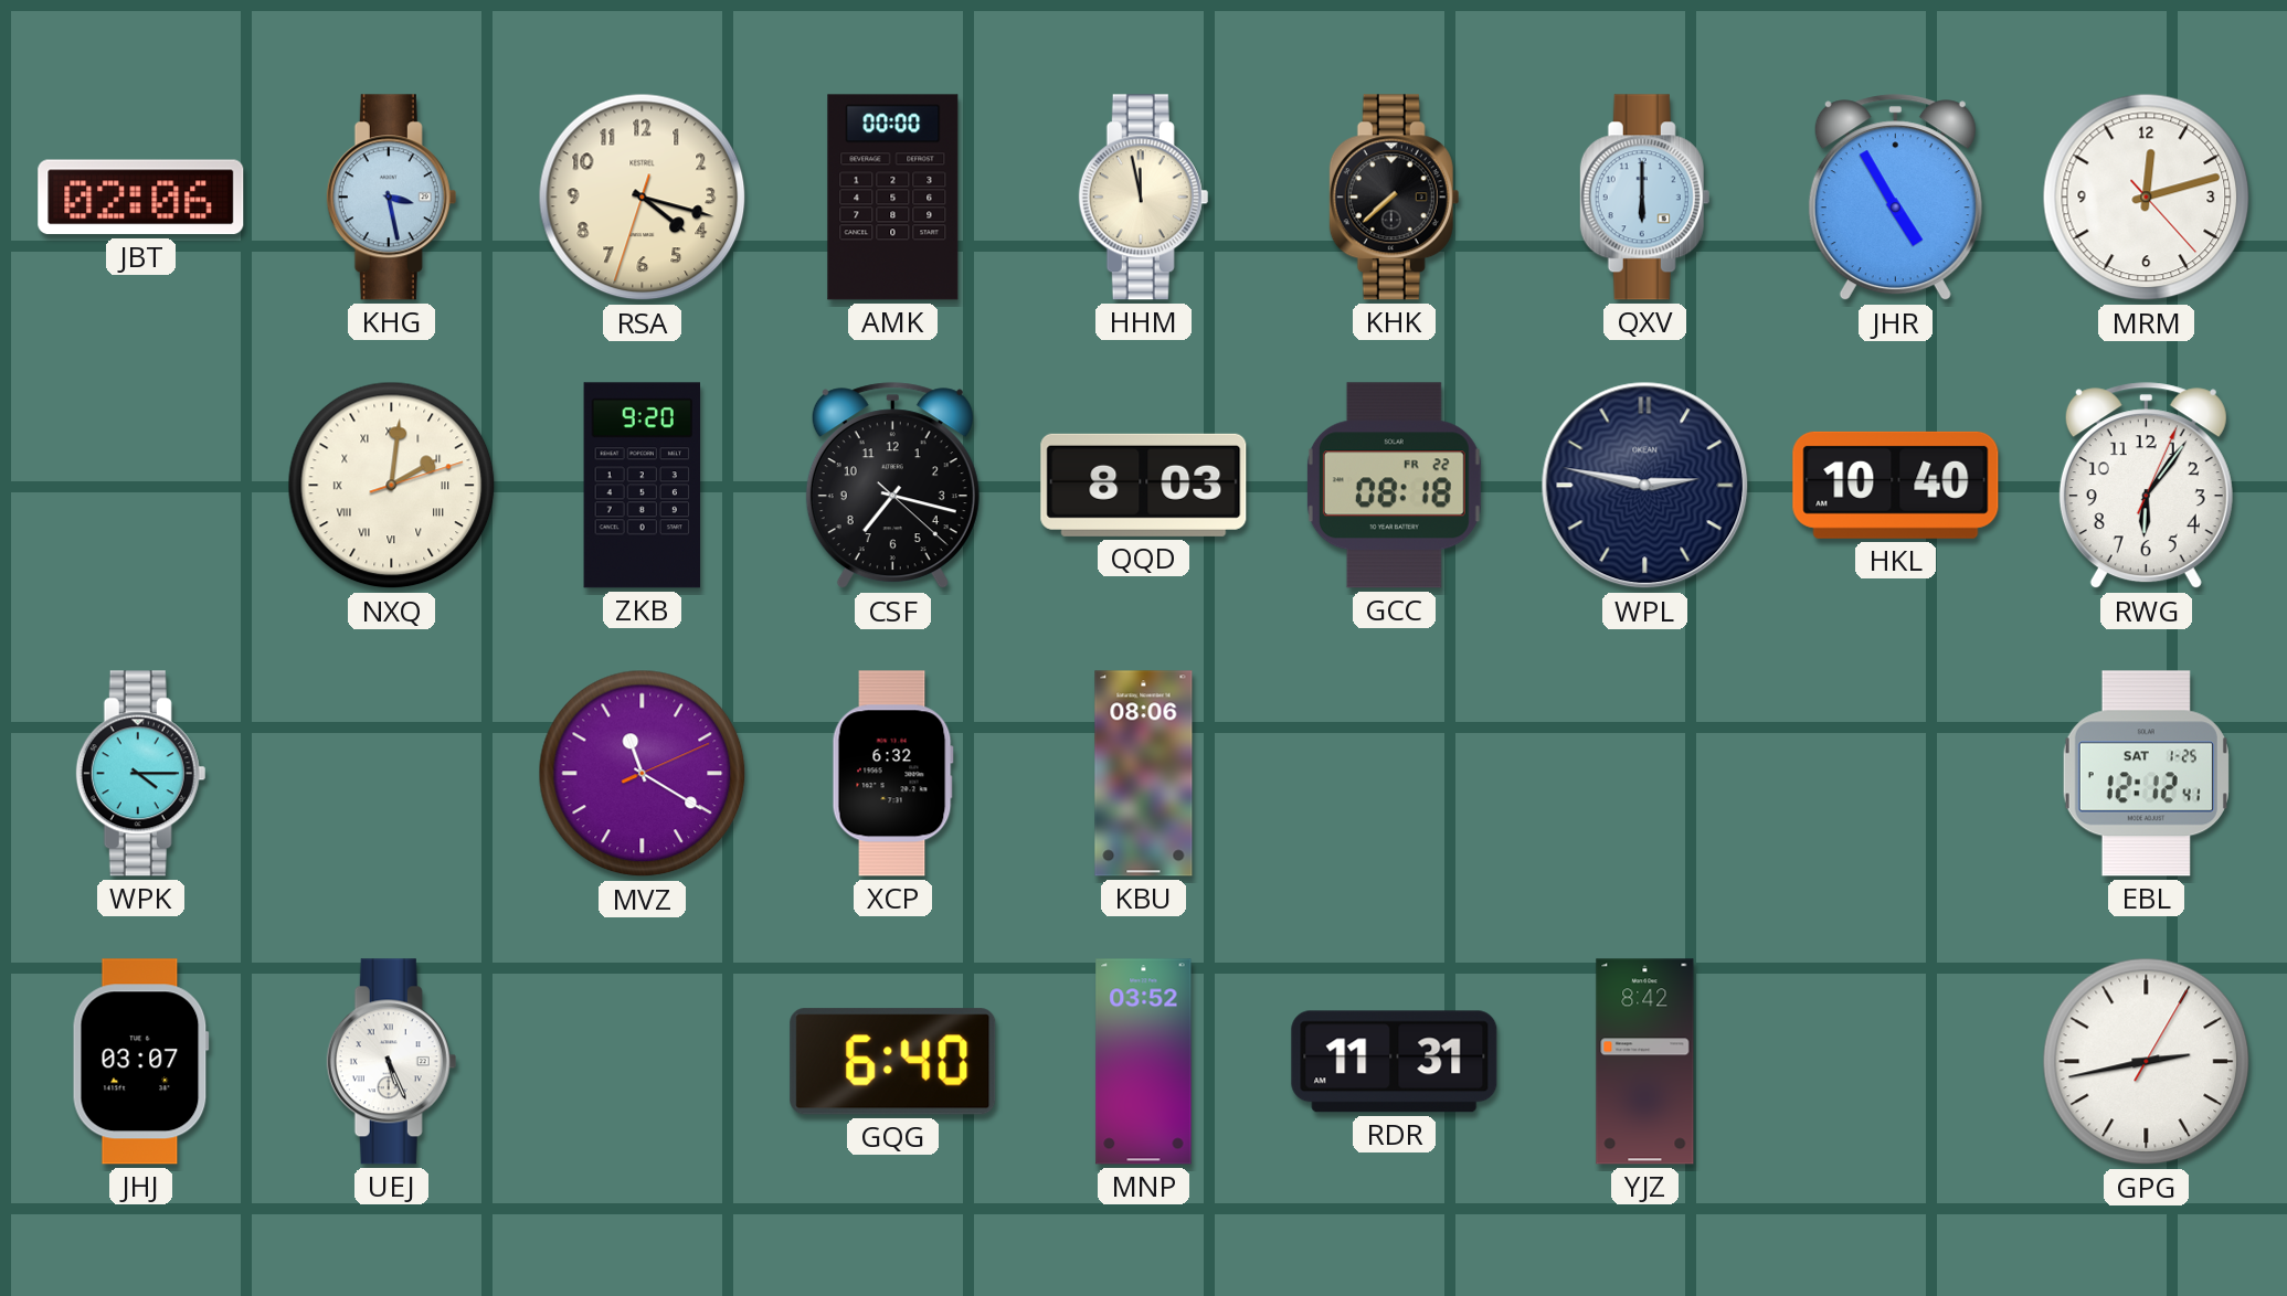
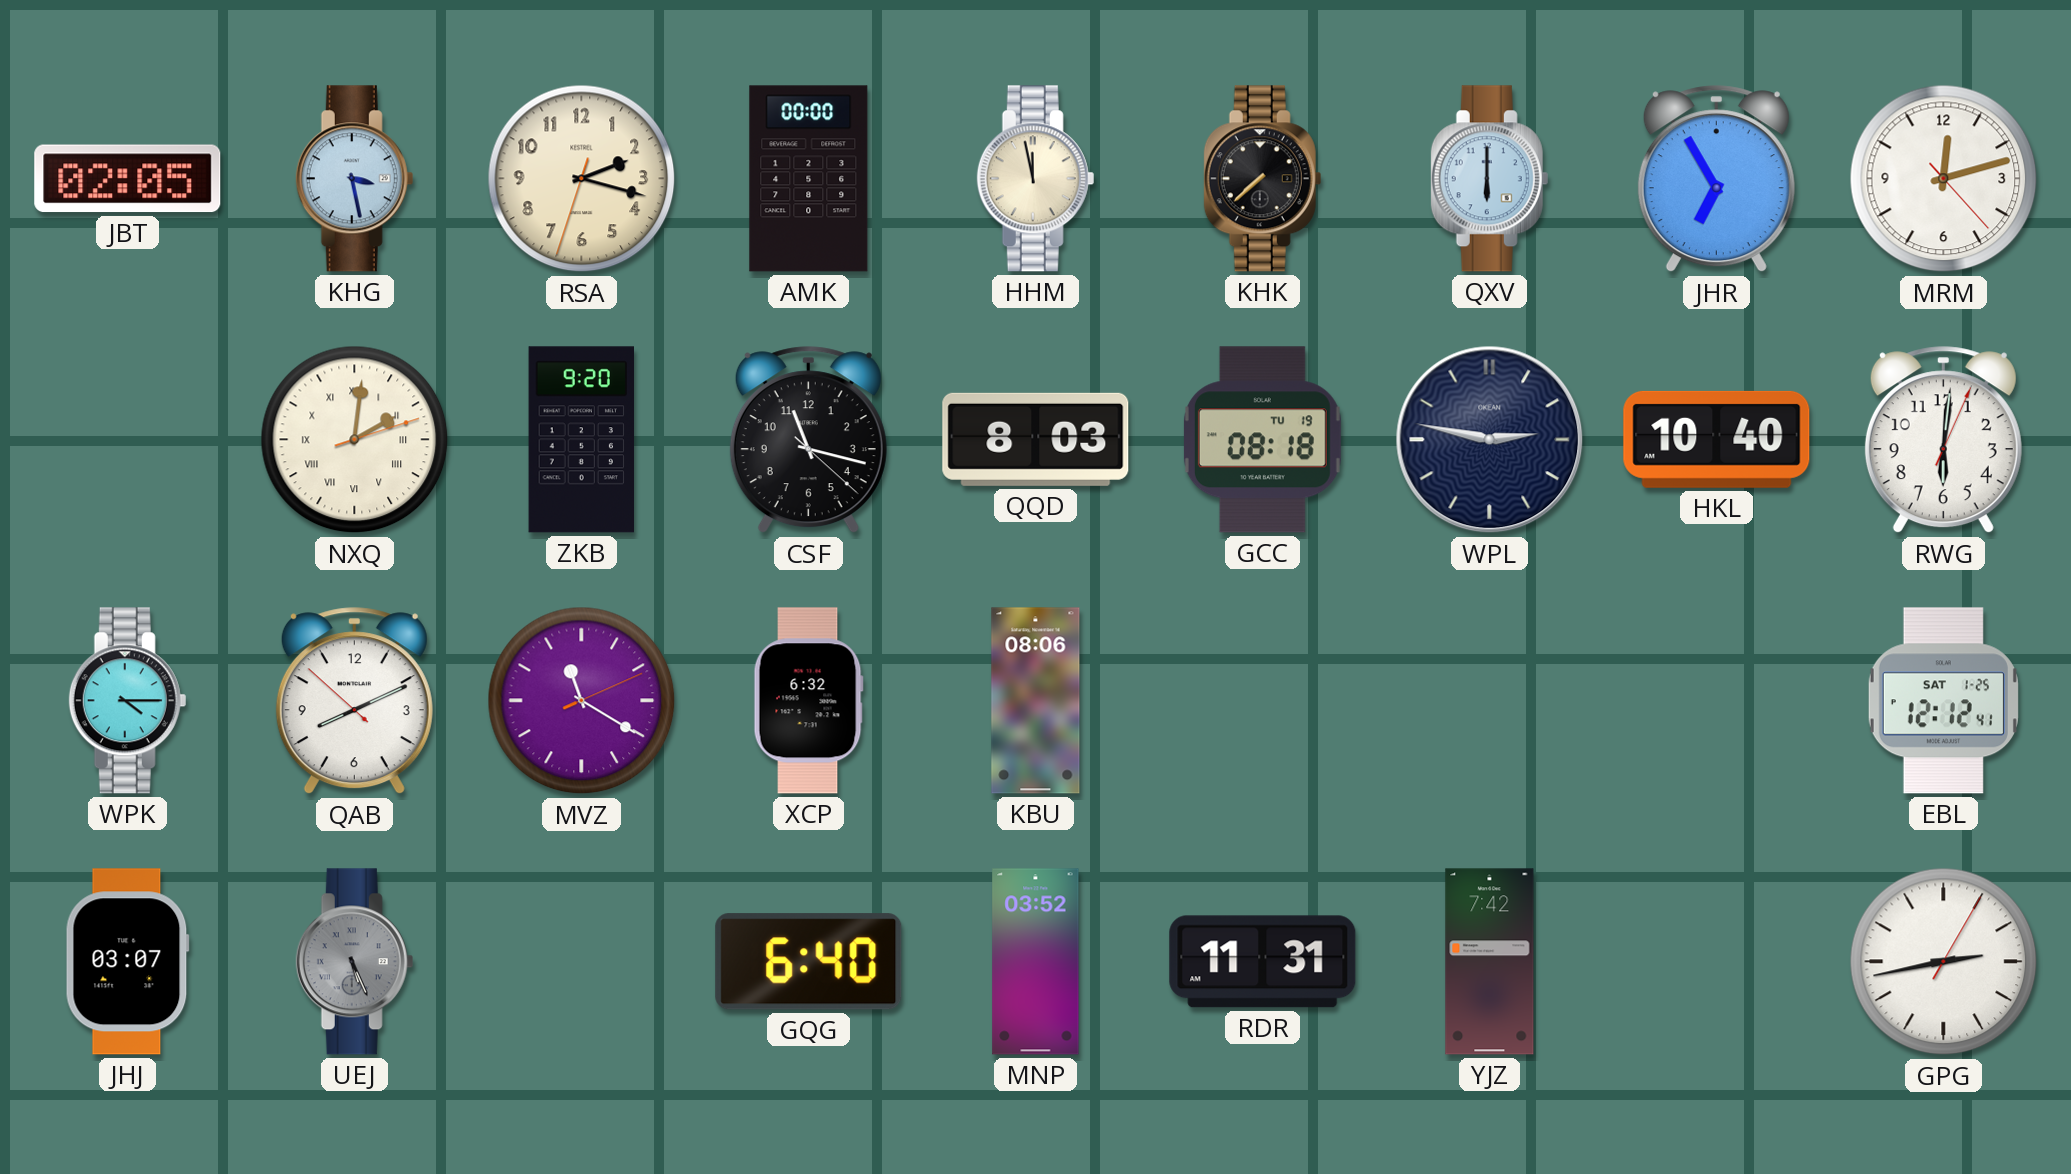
JBT: 02:06 -> 02:05 (128, 179)
RSA: 4:17 -> 2:17 (582, 179)
JHR: 4:55 -> 6:55 (1716, 179)
CSF: 7:17 -> 11:17 (808, 440)
GCC date: FR 22 -> TU 19 (1262, 440)
RWG: 6:06 -> 6:01 (1943, 440)
QAB: none -> 8:10 (354, 701)
UEJ dial: white -> grey (355, 962)
YJZ: 8:42 -> 7:42 (1490, 962)
